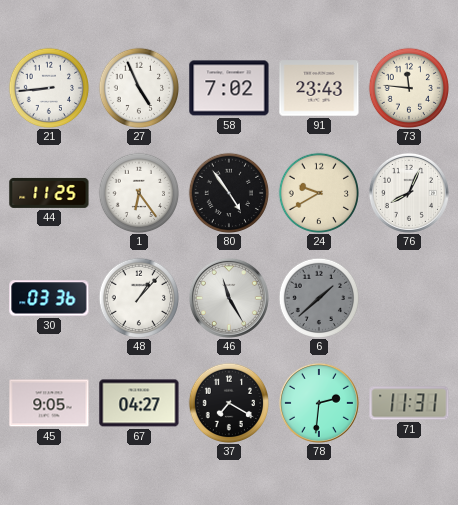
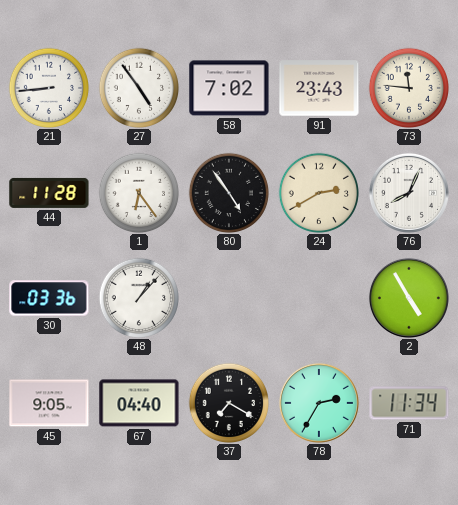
27: 4:56 -> 4:54 (138, 87)
44: 11:25 -> 11:28 (49, 193)
24: 9:40 -> 2:40 (318, 192)
46: 11:25 -> none (229, 298)
6: 1:38 -> none (318, 297)
2: none -> 4:55 (409, 298)
67: 04:27 -> 04:40 (139, 403)
78: 2:31 -> 2:35 (319, 403)
71: 11:31 -> 11:34 (409, 403)
